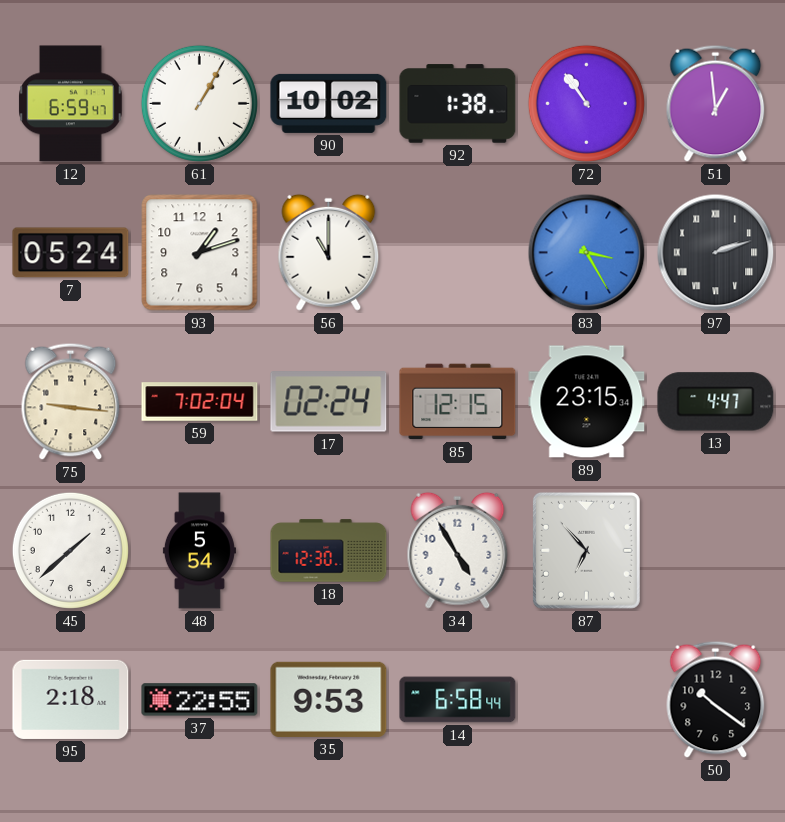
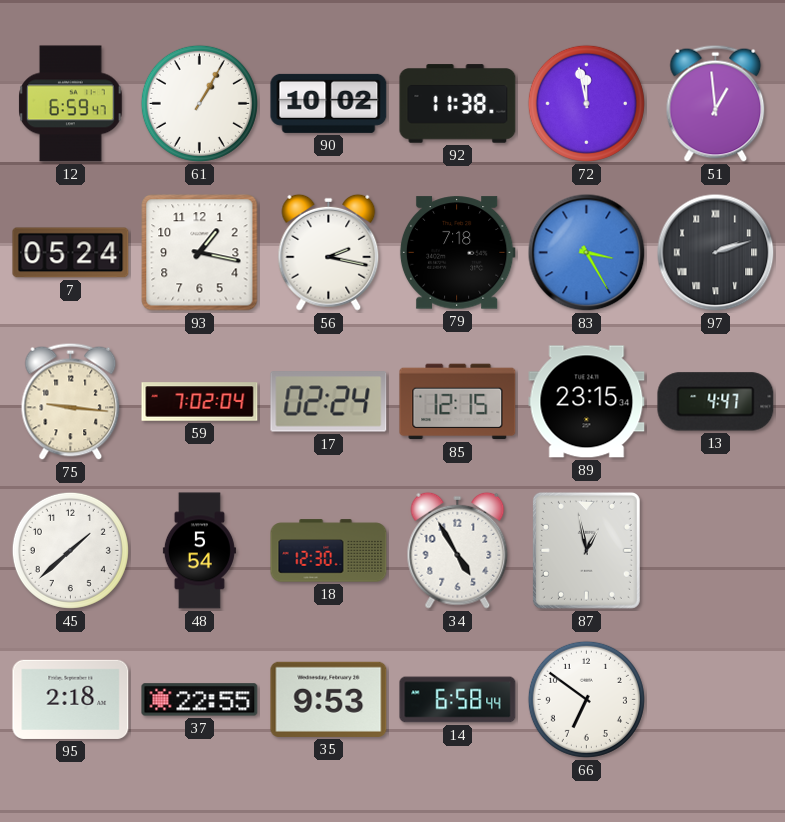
92: 1:38 -> 11:38 (458, 104)
72: 10:54 -> 11:58 (586, 103)
93: 1:12 -> 1:17 (200, 253)
56: 11:00 -> 2:17 (329, 252)
79: none -> 7:18 (457, 253)
87: 6:53 -> 12:58 (586, 550)
66: none -> 6:51 (586, 699)
50: 10:21 -> none (716, 699)
